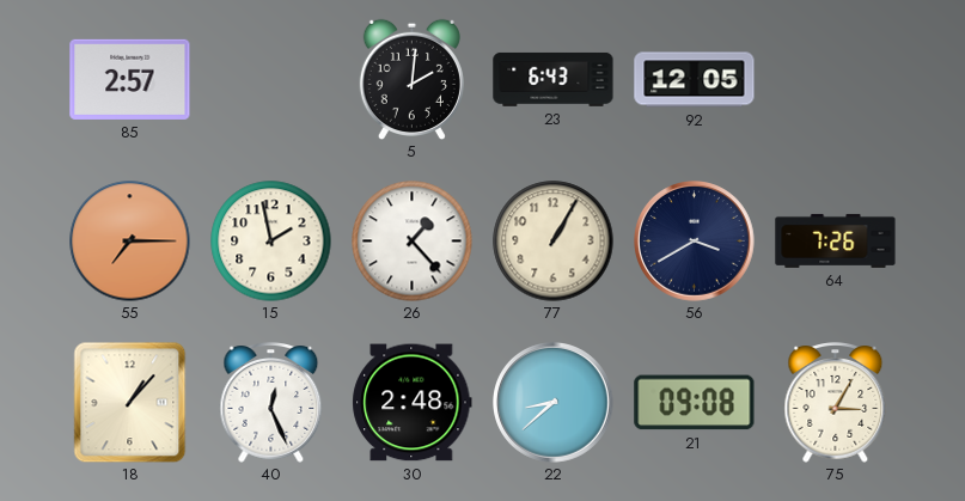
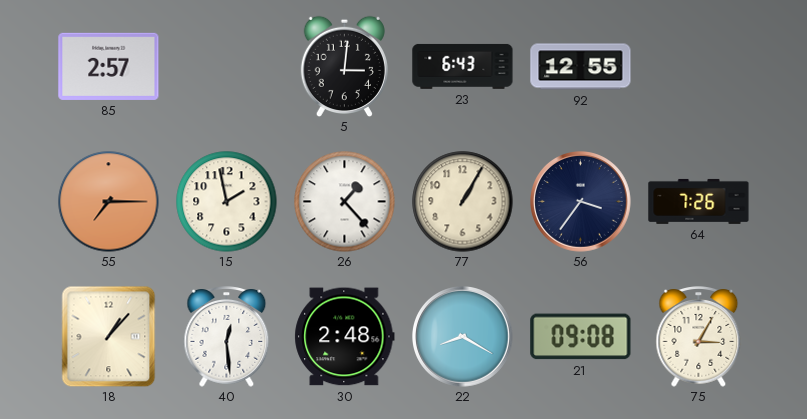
5: 2:01 -> 3:01 (344, 66)
92: 12:05 -> 12:55 (581, 67)
56: 3:40 -> 3:36 (581, 202)
40: 12:26 -> 12:29 (227, 337)
22: 8:38 -> 8:20 (463, 337)
